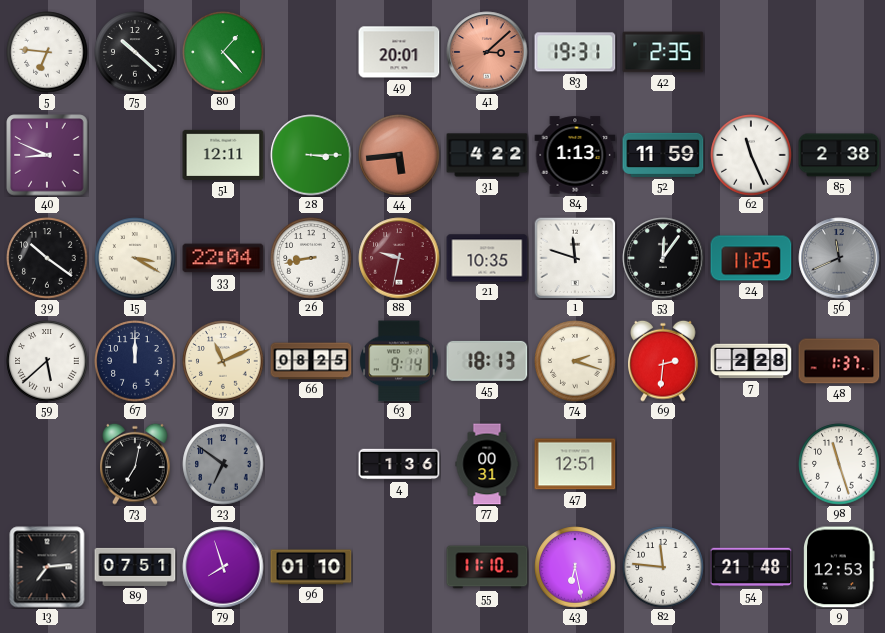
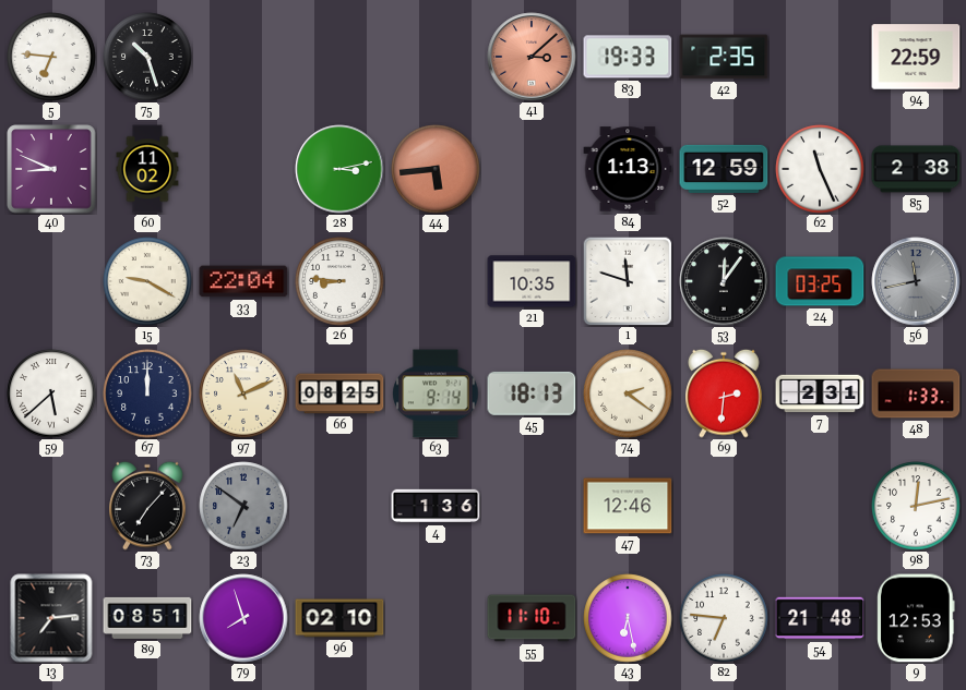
75: 10:22 -> 10:27 (147, 57)
80: 1:23 -> none (223, 52)
49: 20:01 -> none (399, 52)
83: 19:31 -> 19:33 (628, 57)
94: none -> 22:59 (916, 57)
60: none -> 11:02 (147, 169)
51: 12:11 -> none (223, 155)
28: 3:15 -> 3:13 (339, 169)
31: 4:22 -> none (487, 155)
52: 11:59 -> 12:59 (724, 169)
39: 10:21 -> none (47, 258)
15: 3:20 -> 9:20 (147, 281)
26: 8:43 -> 8:46 (339, 281)
88: 9:32 -> none (399, 258)
24: 11:25 -> 03:25 (820, 281)
56: 11:41 -> 11:43 (916, 281)
74: 2:18 -> 2:21 (628, 394)
7: 2:28 -> 2:31 (820, 394)
48: 1:37 -> 1:33 (916, 394)
73: 7:02 -> 7:07 (147, 506)
77: 00:31 -> none (487, 464)
47: 12:51 -> 12:46 (628, 506)
98: 11:27 -> 12:13 (916, 506)
89: 07:51 -> 08:51 (147, 618)
96: 01:10 -> 02:10 (339, 618)
82: 11:46 -> 6:46 (724, 618)
